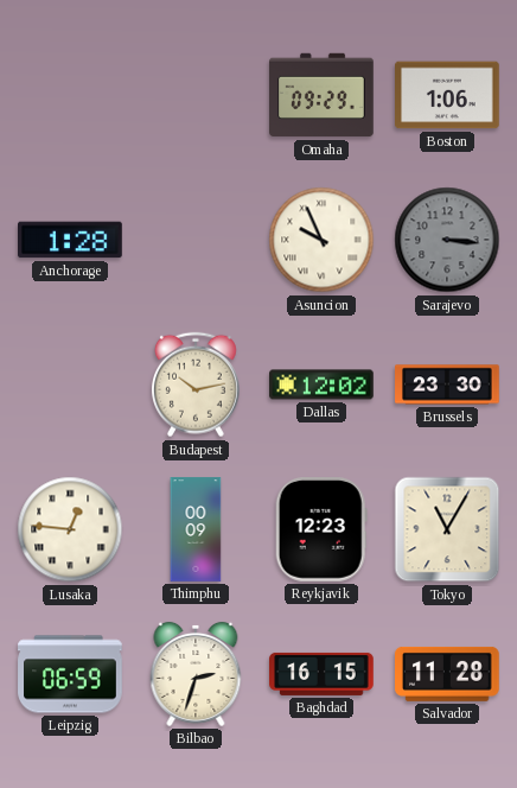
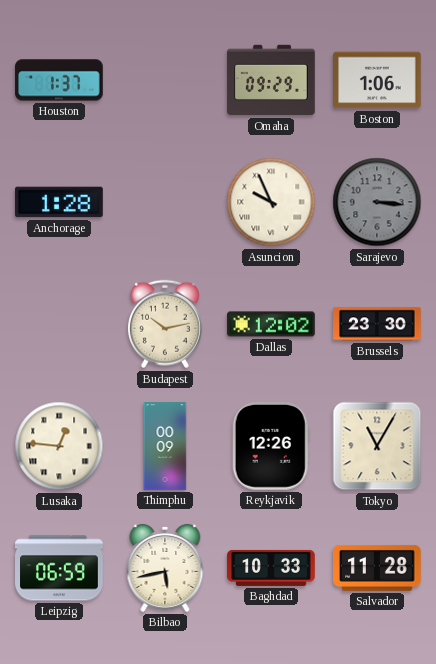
Houston: none -> 1:37 (59, 80)
Reykjavik: 12:23 -> 12:26 (271, 447)
Bilbao: 2:33 -> 5:43 (165, 568)
Baghdad: 16:15 -> 10:33 (271, 568)
